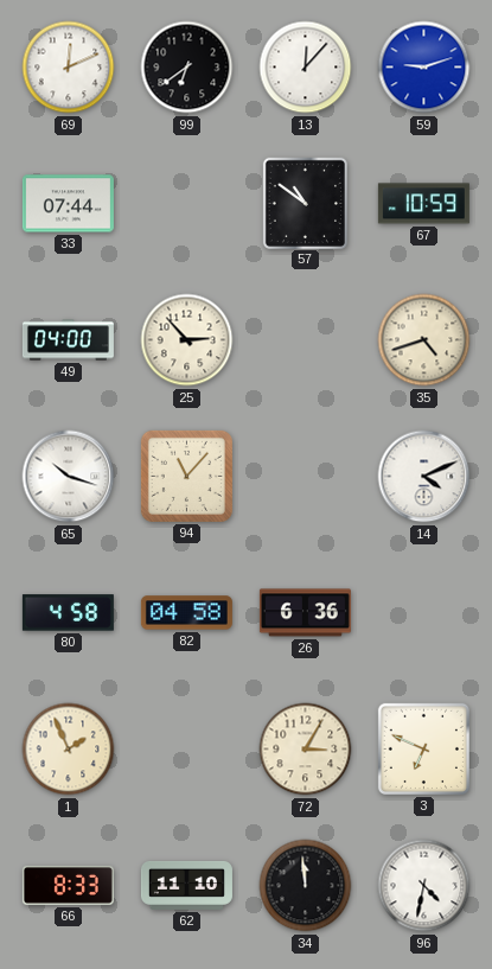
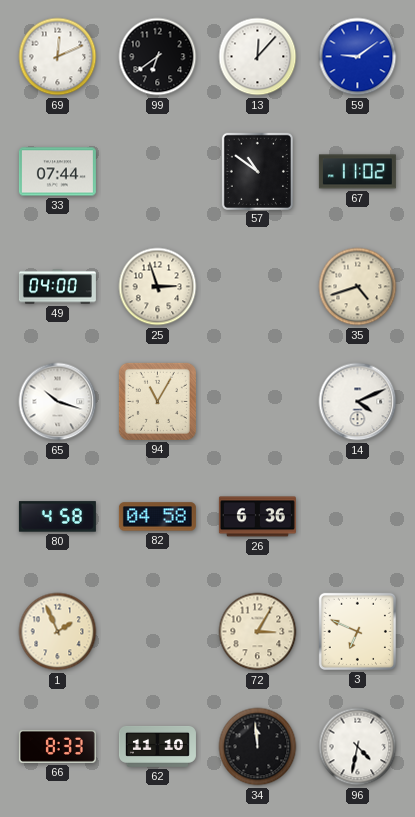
59: 9:12 -> 9:09 (358, 57)
67: 10:59 -> 11:02 (357, 172)
25: 2:53 -> 2:57 (158, 287)
94: 11:07 -> 11:05 (157, 401)
